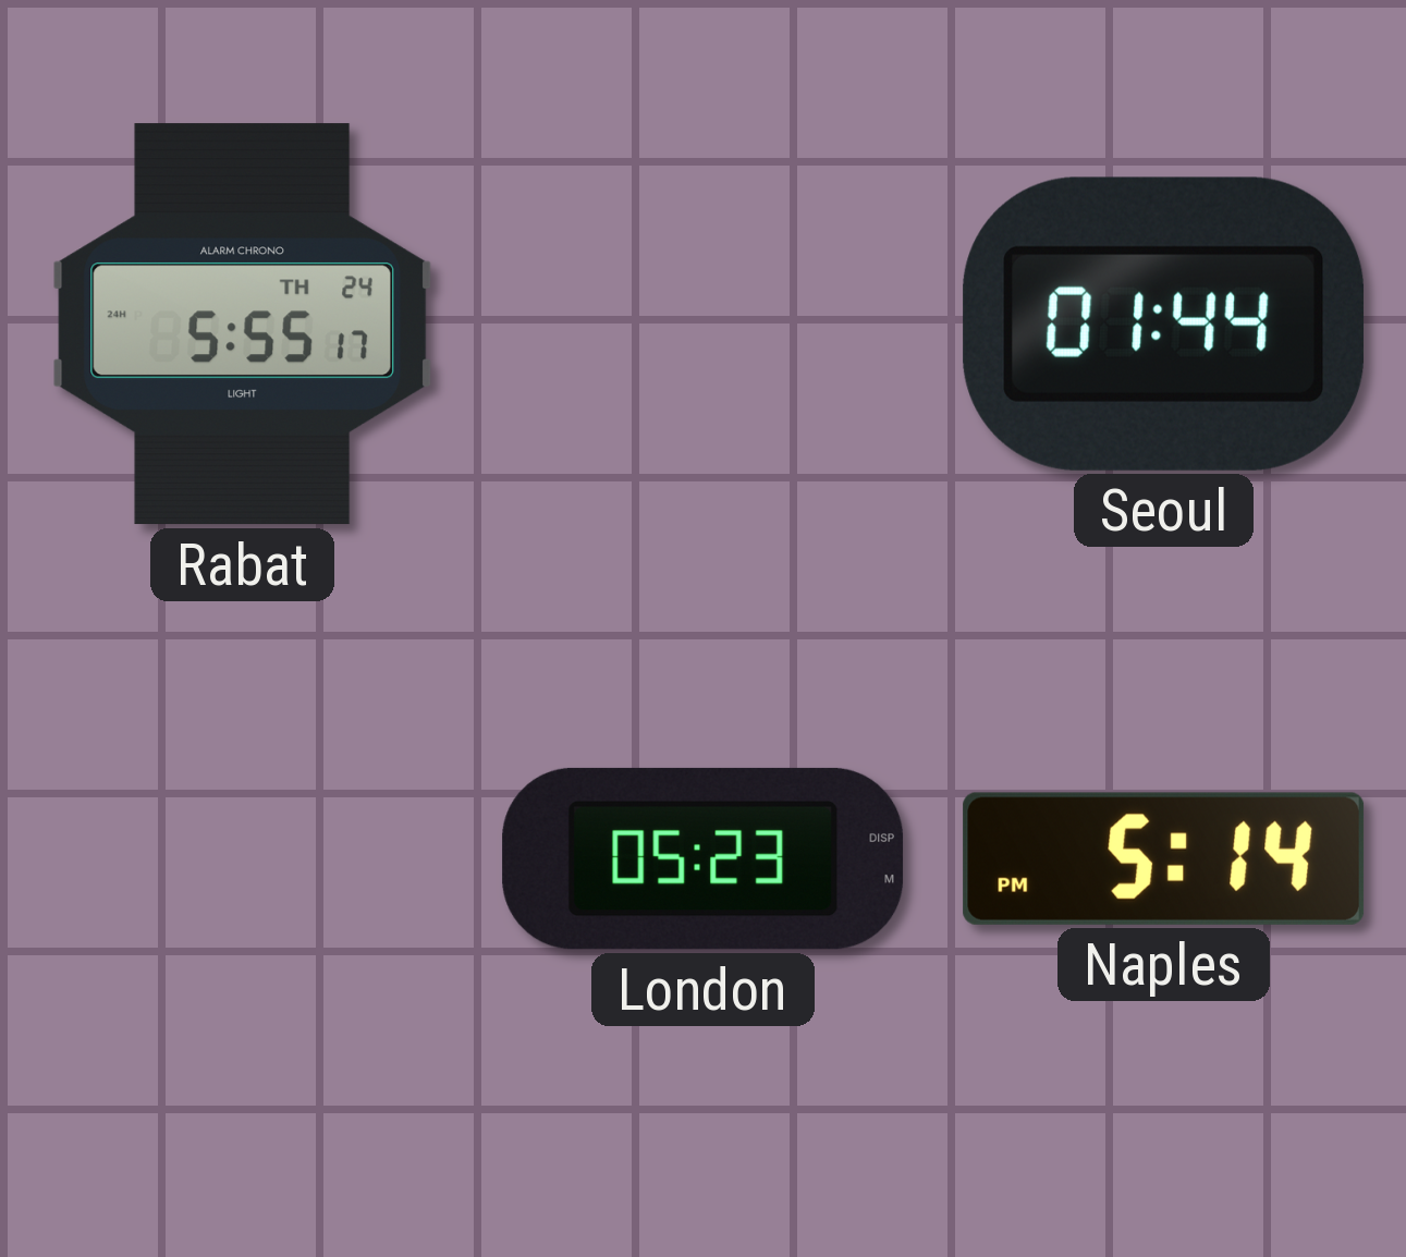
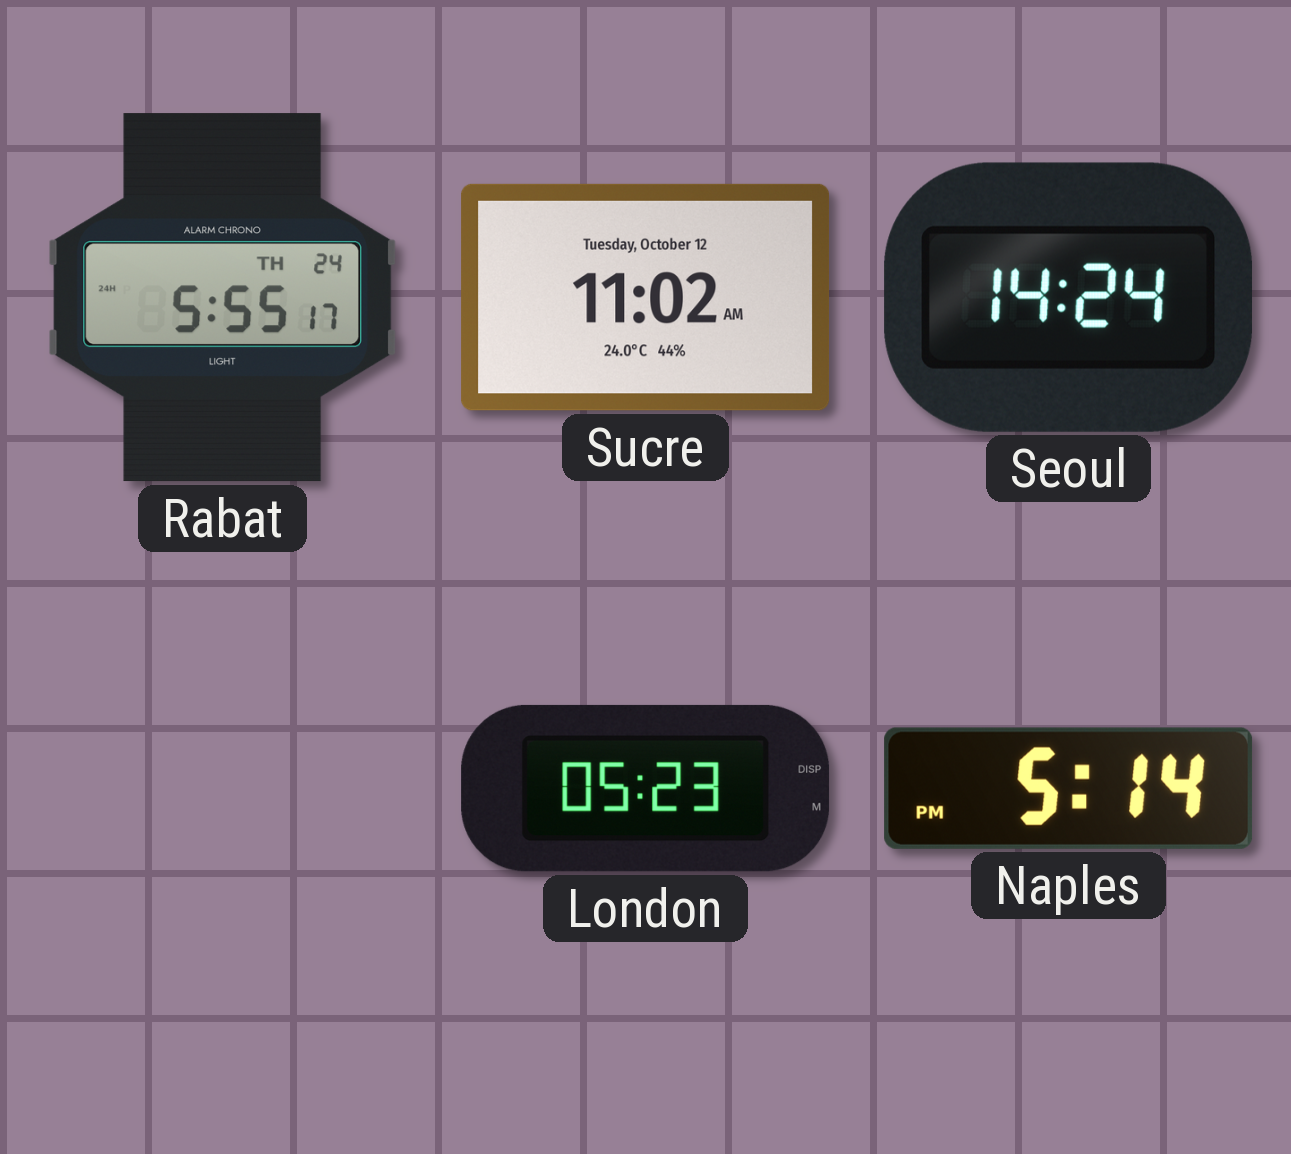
Sucre: none -> 11:02 (646, 297)
Seoul: 01:44 -> 14:24 (1069, 297)
